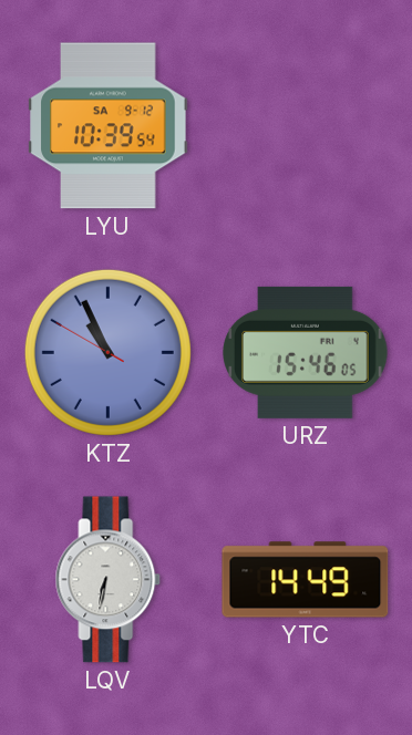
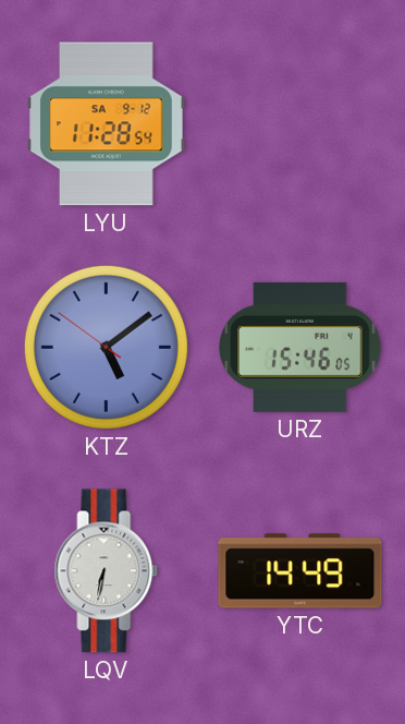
LYU: 10:39 -> 11:28 (107, 124)
KTZ: 10:55 -> 5:08 (106, 347)
